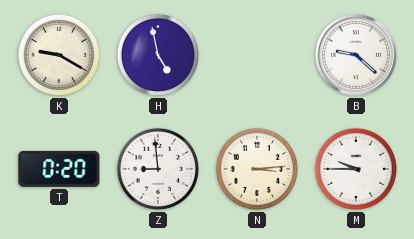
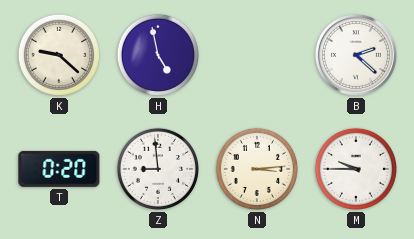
K: 9:20 -> 9:22 (59, 55)
B: 9:22 -> 2:22 (356, 55)
